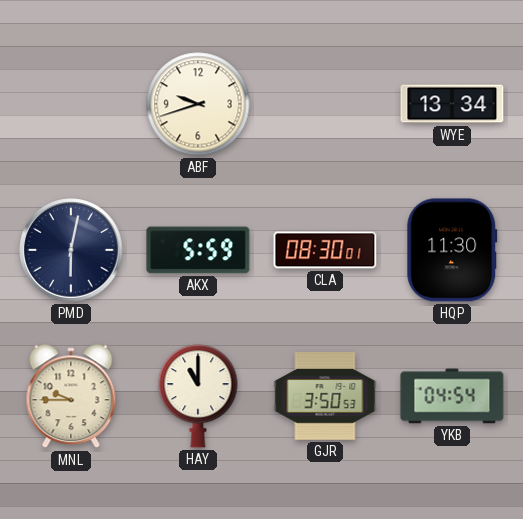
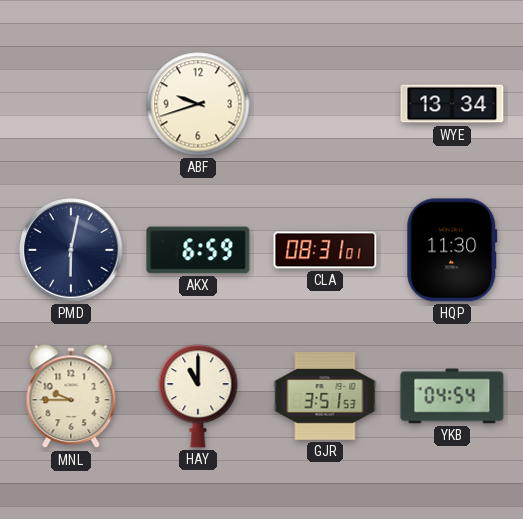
AKX: 5:59 -> 6:59 (198, 250)
CLA: 08:30 -> 08:31 (325, 250)
GJR: 3:50 -> 3:51 (325, 396)
